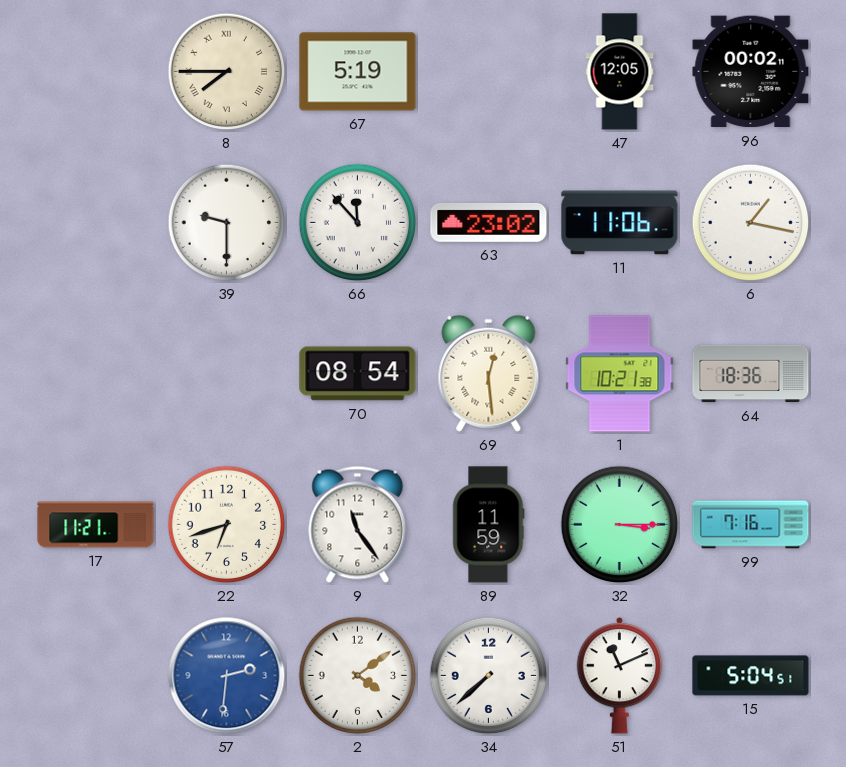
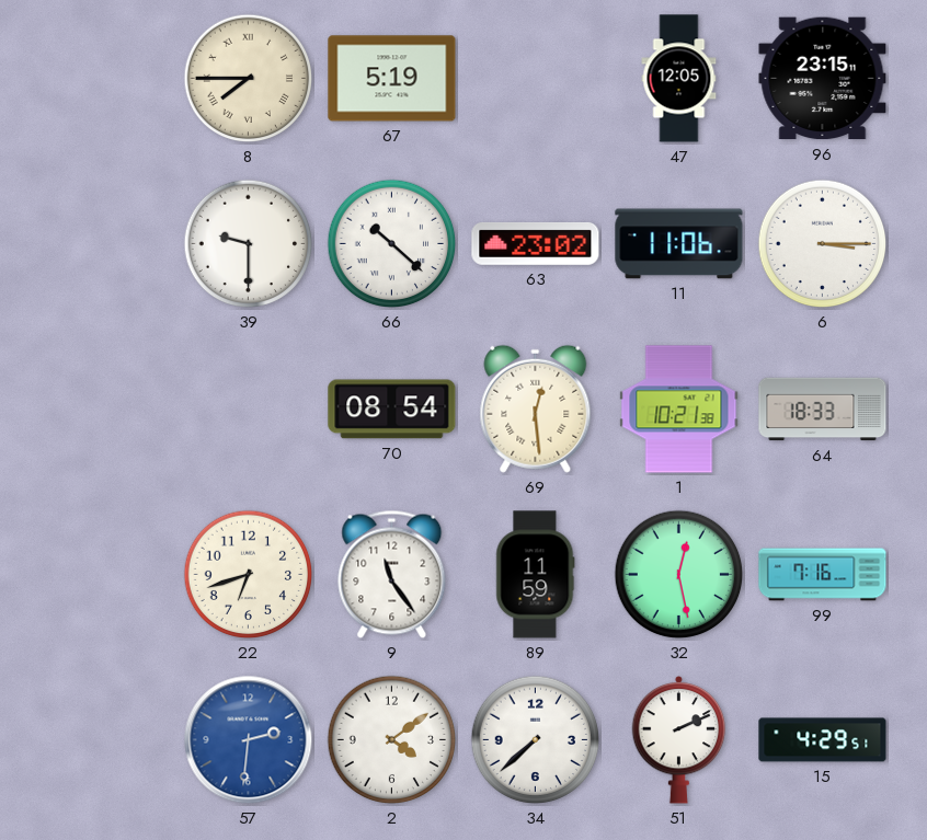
96: 00:02 -> 23:15 (823, 79)
66: 11:53 -> 10:22 (392, 244)
6: 1:17 -> 3:15 (823, 244)
64: 18:36 -> 18:33 (823, 410)
17: 11:21 -> none (96, 525)
32: 3:15 -> 12:28 (679, 575)
51: 11:11 -> 2:11 (679, 739)
15: 5:04 -> 4:29 (823, 740)
